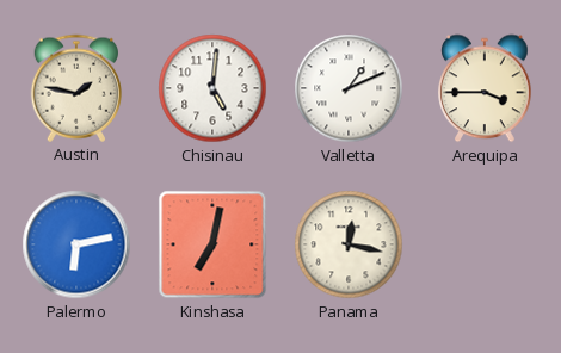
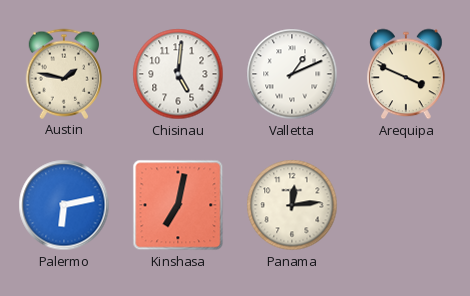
Arequipa: 3:45 -> 3:49 (406, 74)
Panama: 12:17 -> 12:14 (292, 205)
